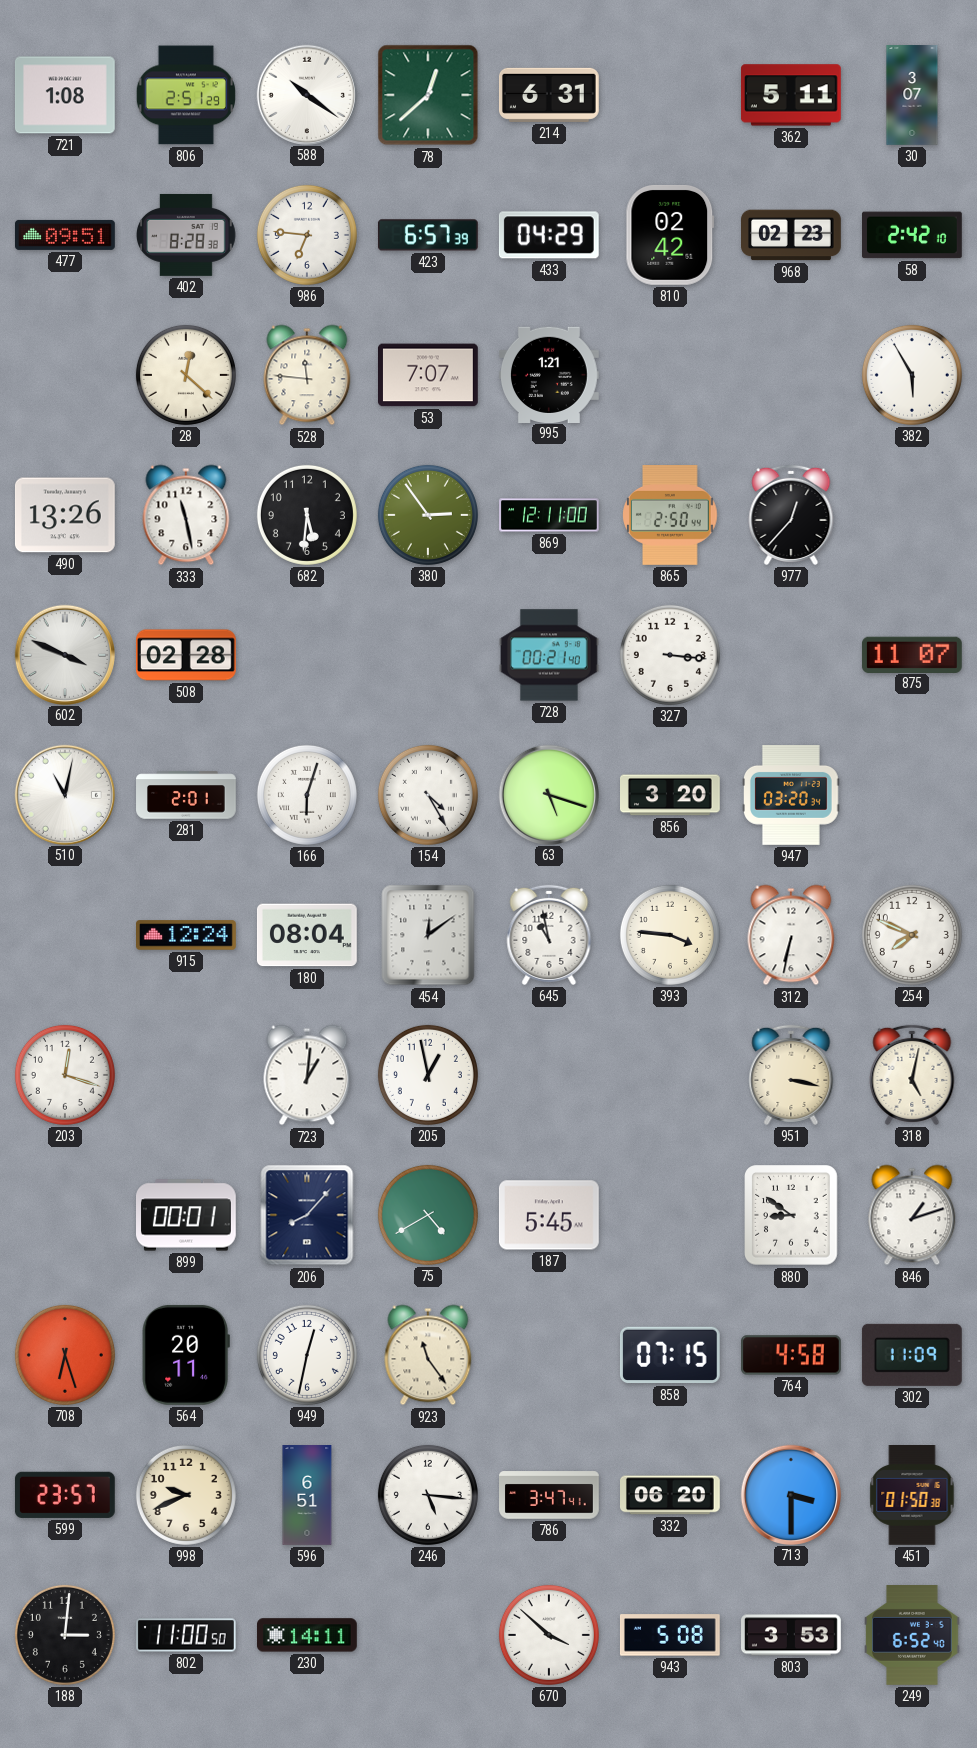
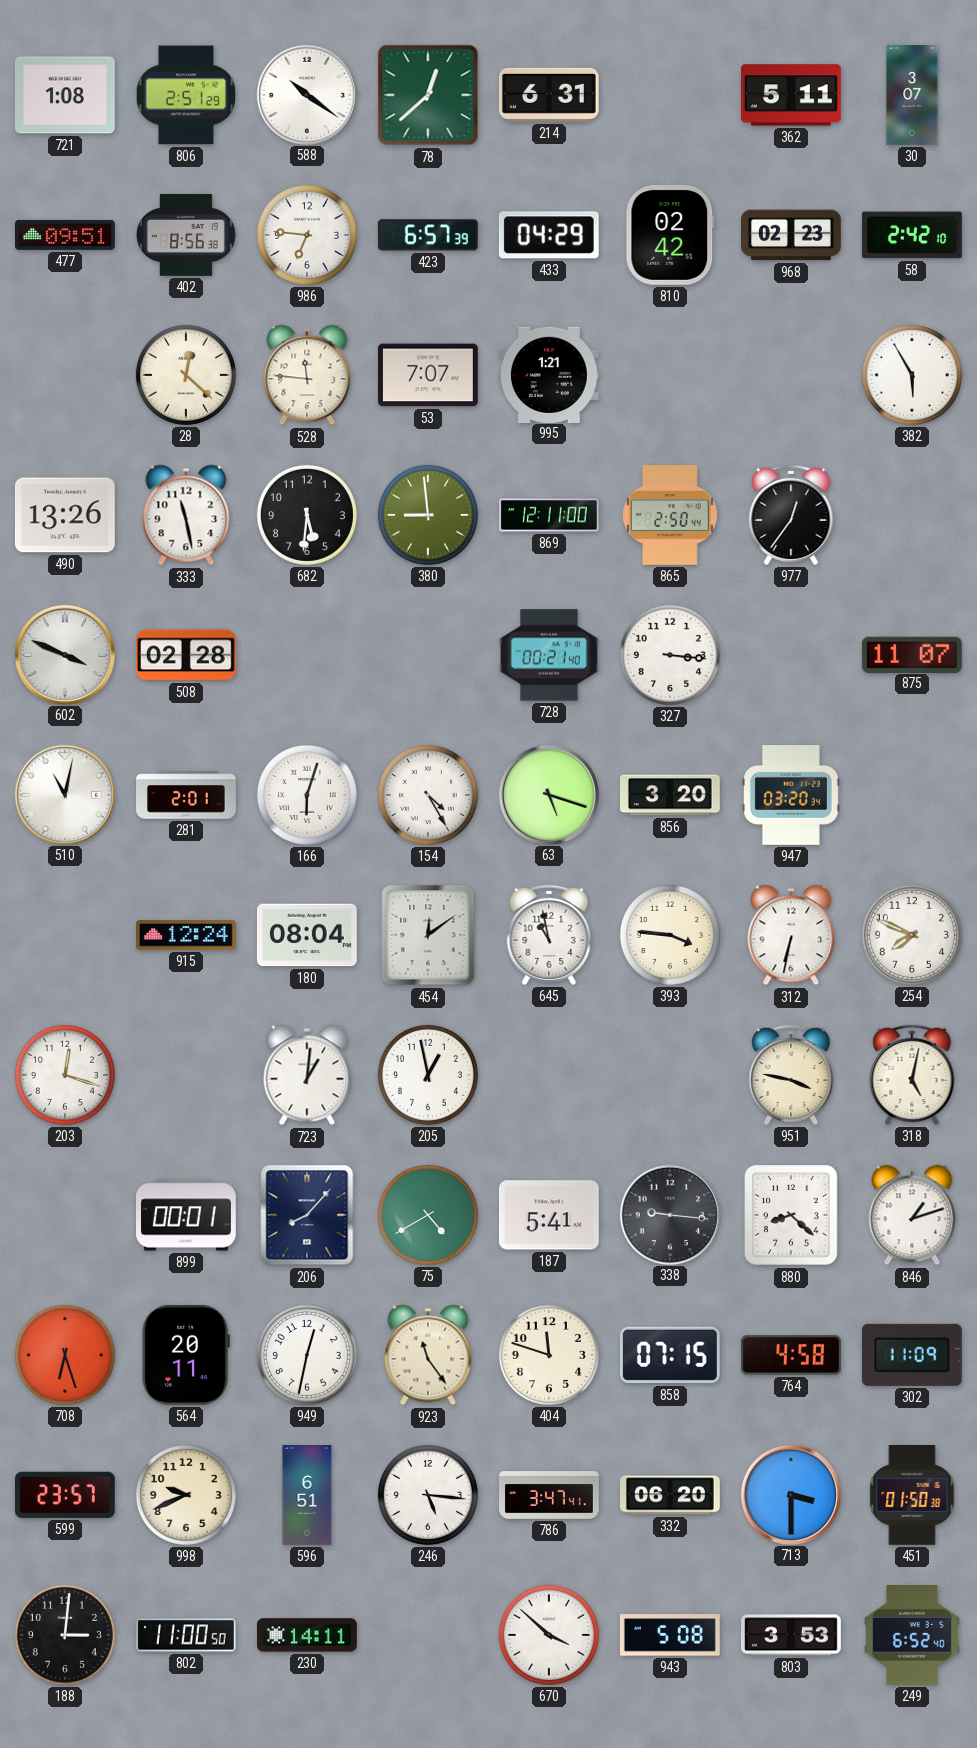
402: 8:28 -> 8:56 (187, 235)
380: 2:54 -> 8:59 (428, 515)
977: 12:37 -> 12:36 (791, 515)
951: 3:17 -> 3:47 (791, 1075)
187: 5:45 -> 5:41 (549, 1215)
338: none -> 9:16 (669, 1214)
880: 8:51 -> 8:22 (791, 1215)
404: none -> 11:48 (549, 1355)
